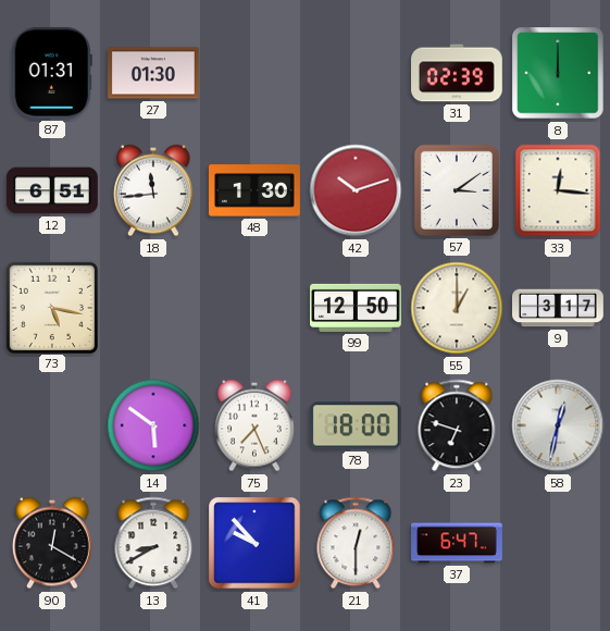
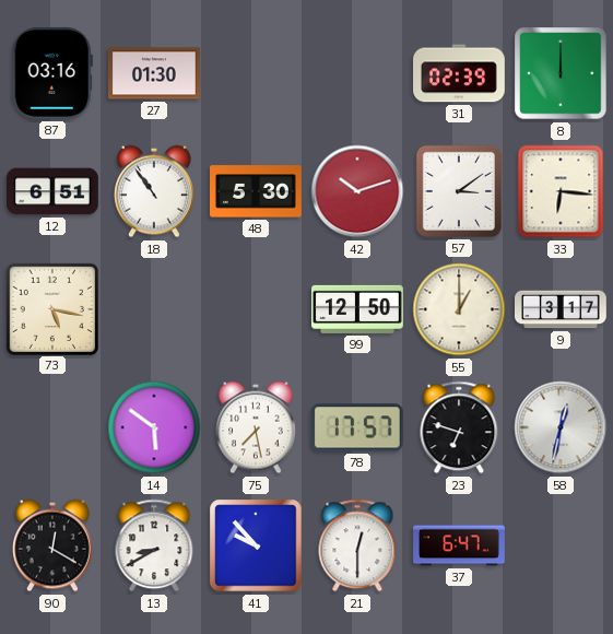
87: 01:31 -> 03:16 (52, 73)
18: 11:44 -> 10:54 (154, 191)
48: 1:30 -> 5:30 (257, 191)
33: 12:16 -> 6:16 (561, 191)
75: 7:26 -> 7:28 (256, 427)
78: 18:00 -> 17:57 (357, 427)
